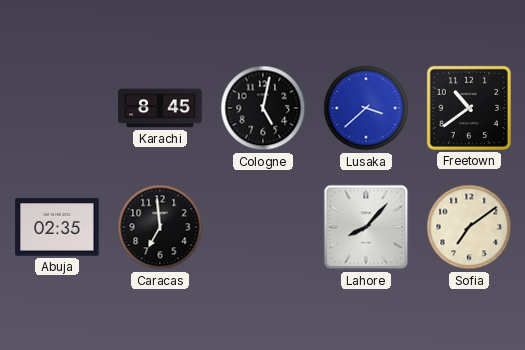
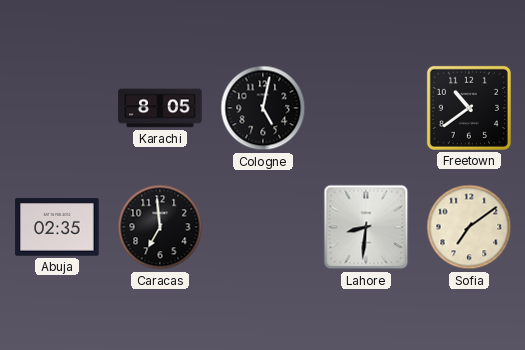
Karachi: 8:45 -> 8:05 (160, 108)
Lusaka: 3:38 -> none (366, 108)
Lahore: 8:07 -> 8:31 (366, 227)
